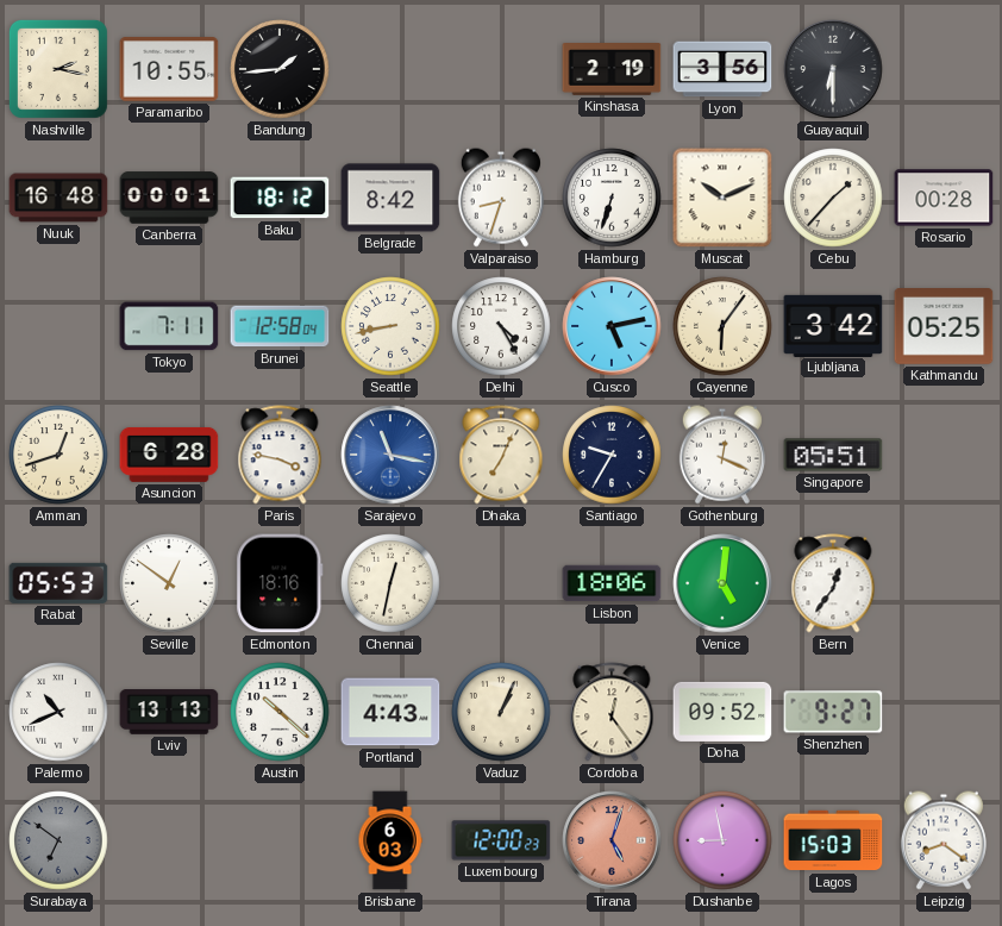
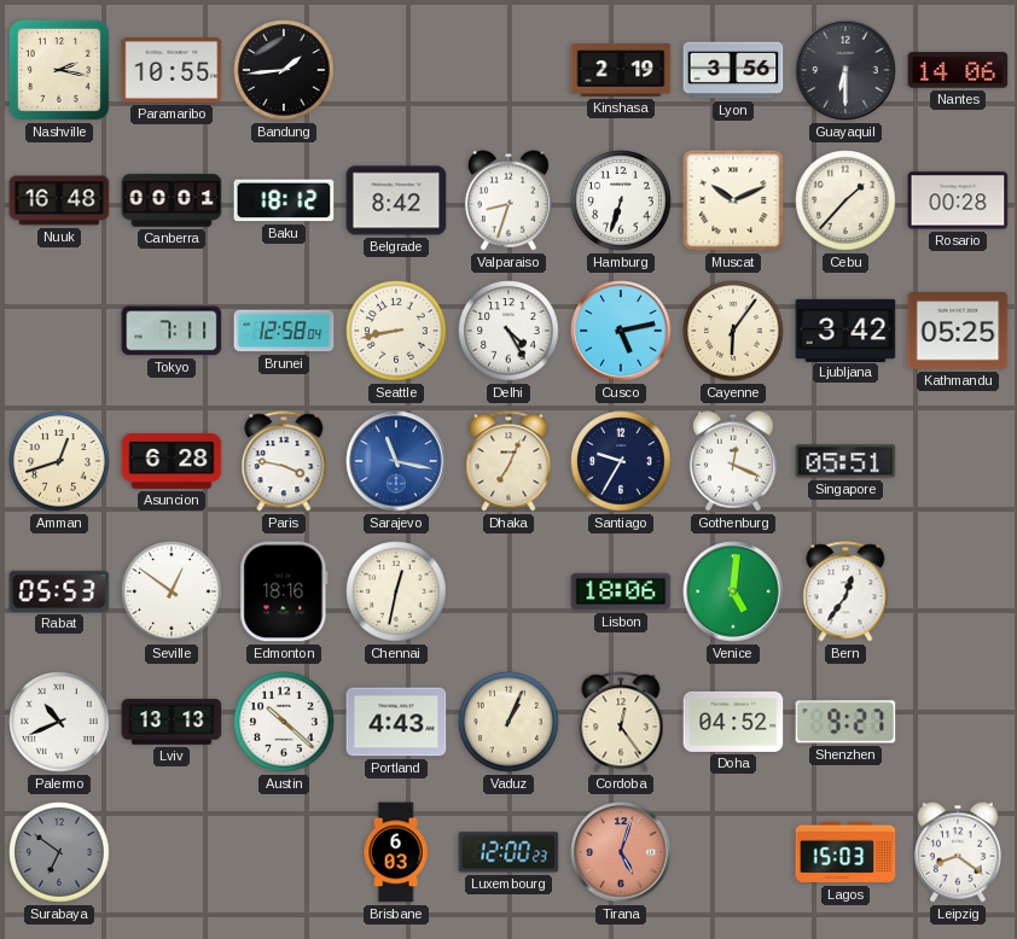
Nantes: none -> 14:06 (958, 70)
Doha: 09:52 -> 04:52 (733, 722)
Dushanbe: 8:58 -> none (722, 840)
